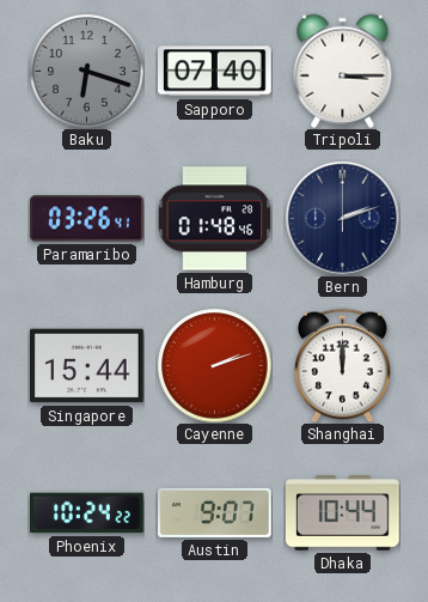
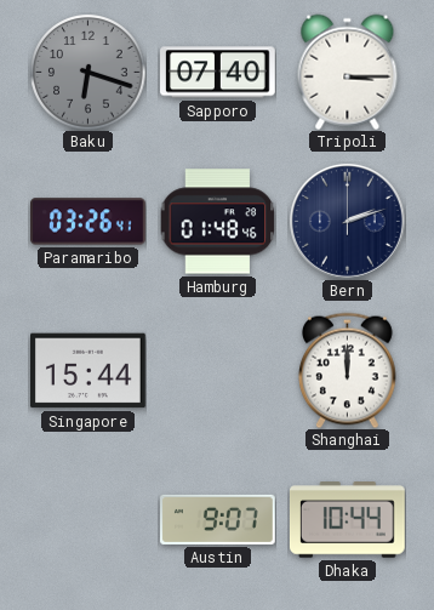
Cayenne: 2:12 -> none (214, 365)
Phoenix: 10:24 -> none (87, 513)
